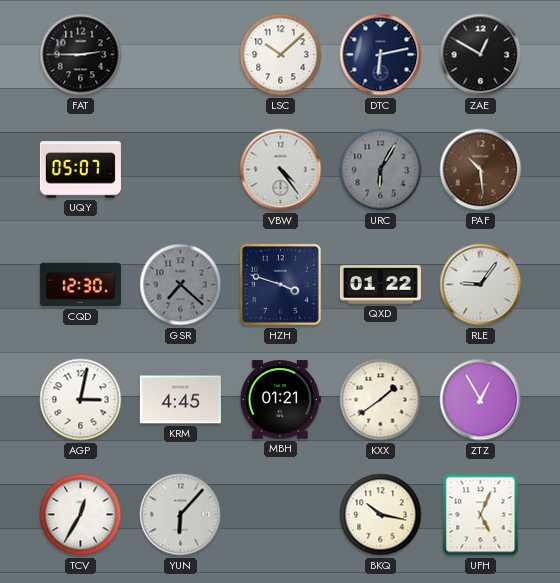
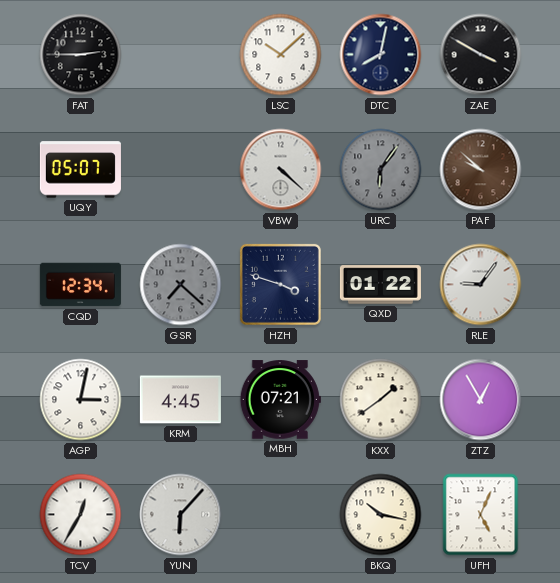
DTC: 6:13 -> 8:02 (381, 55)
ZAE: 12:50 -> 3:50 (481, 55)
VBW: 4:24 -> 4:22 (281, 170)
URC: 6:05 -> 6:06 (381, 170)
PAF: 10:29 -> 9:52 (481, 170)
CQD: 12:30 -> 12:34 (80, 285)
MBH: 01:21 -> 07:21 (280, 400)
